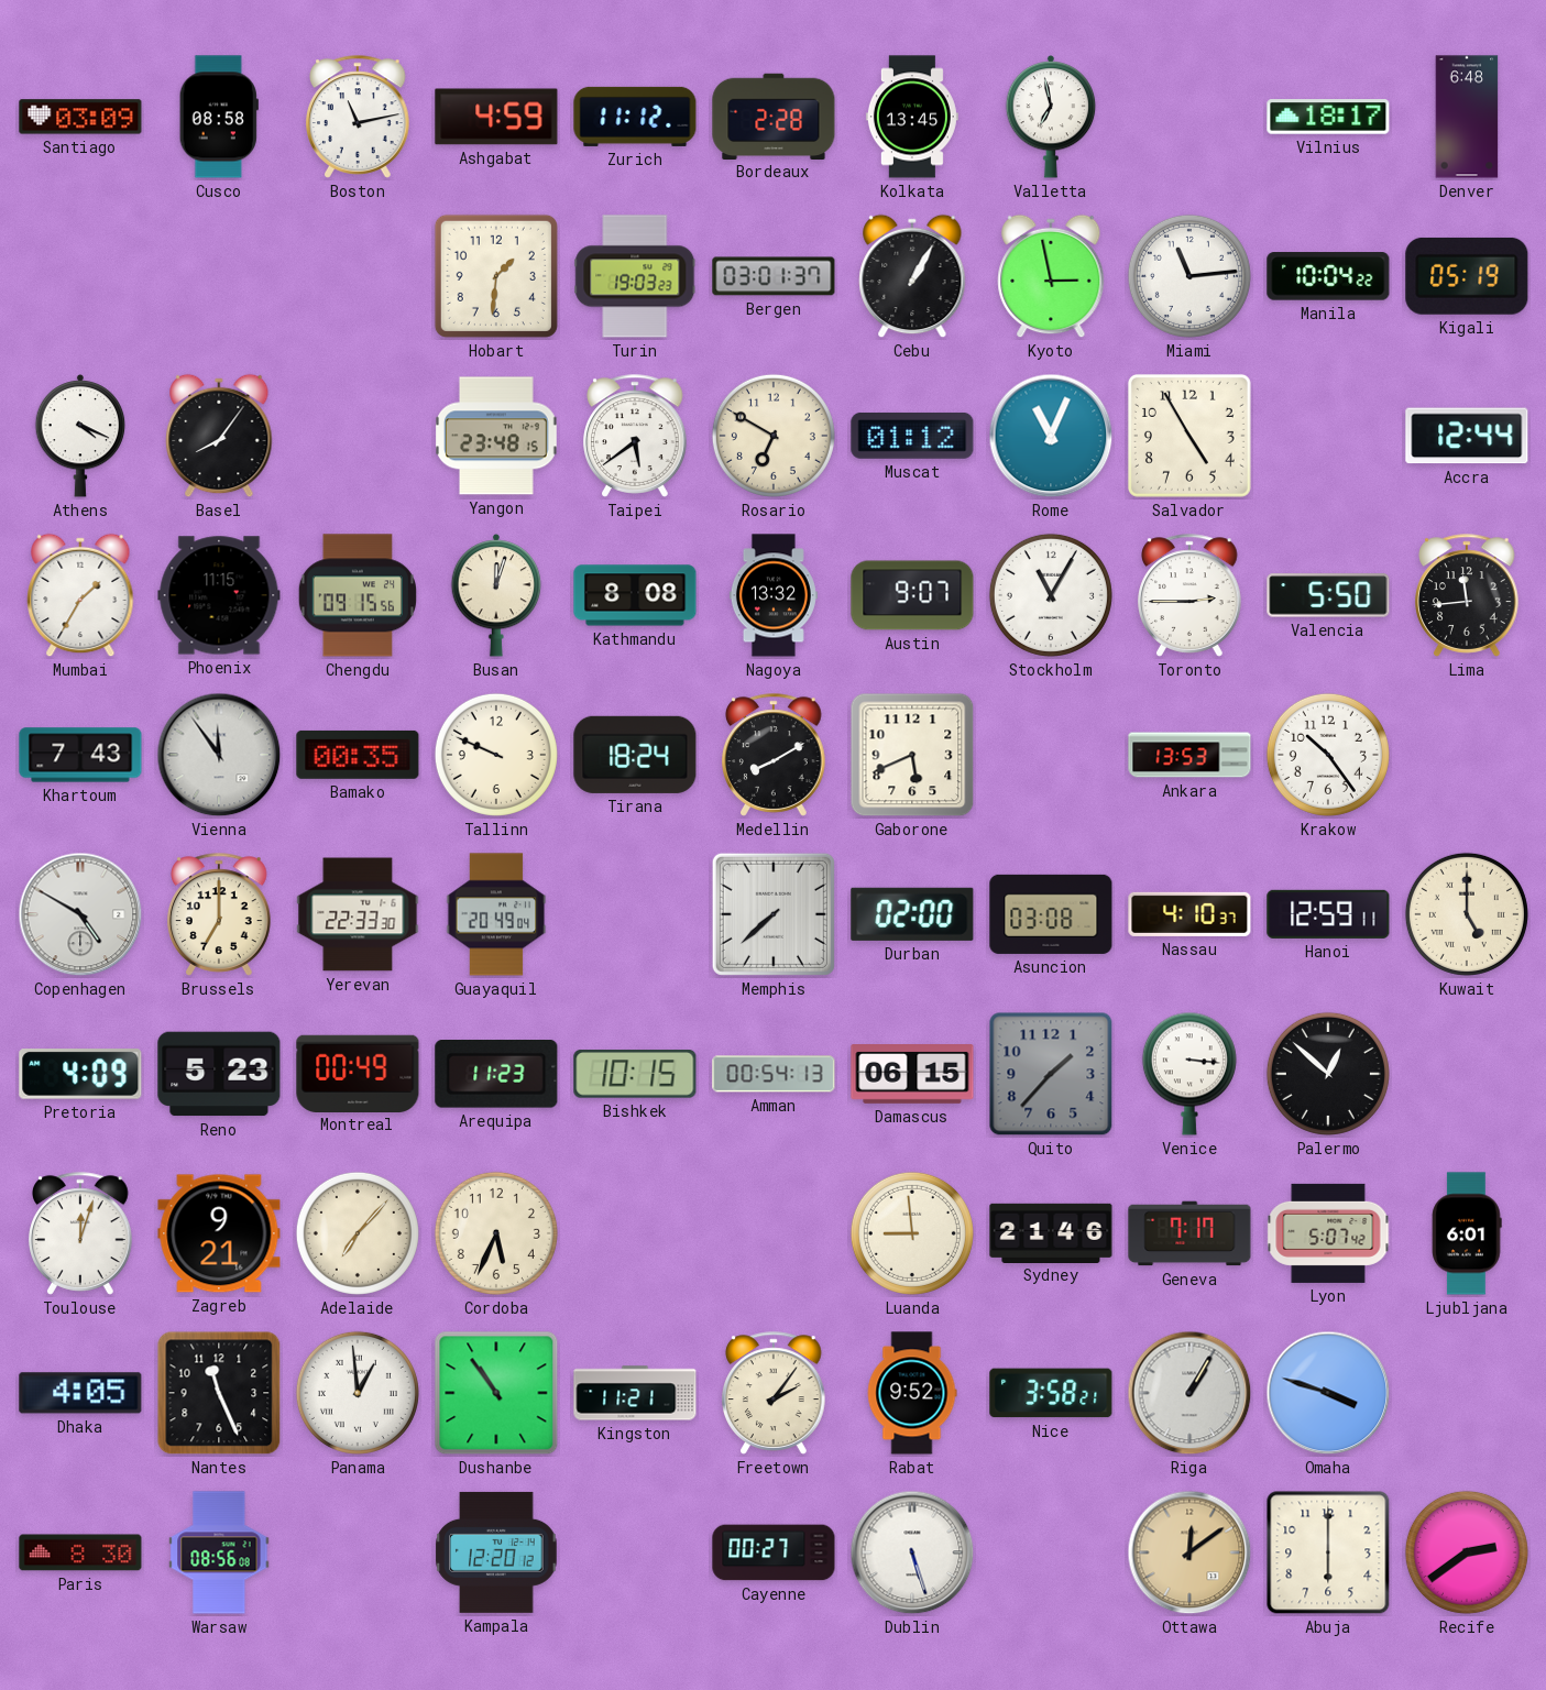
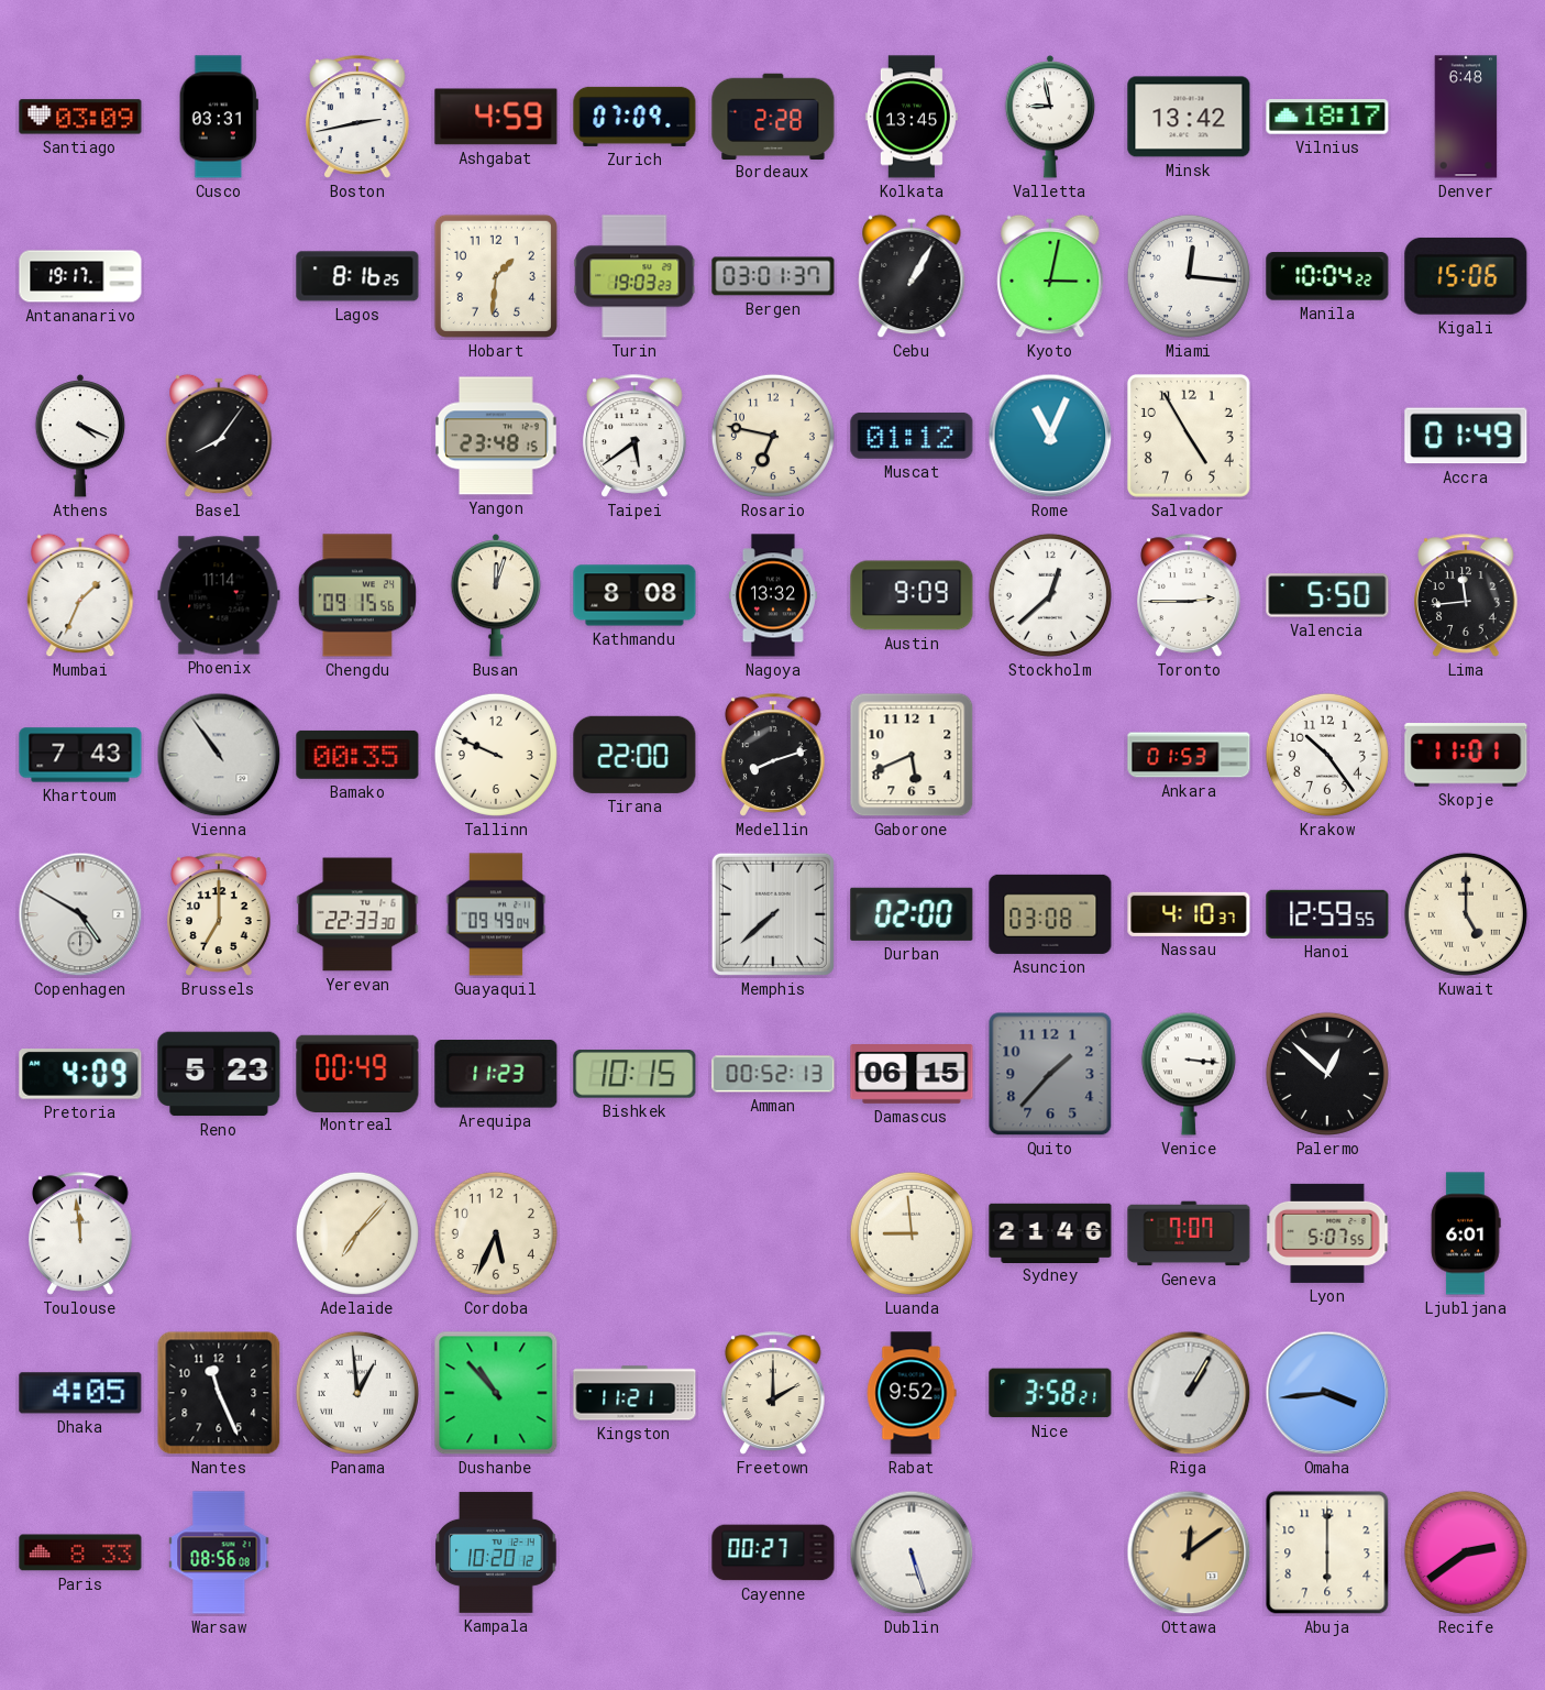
Cusco: 08:58 -> 03:31 (219, 117)
Boston: 11:13 -> 2:43 (357, 117)
Zurich: 11:12 -> 07:09 (634, 117)
Valletta: 6:58 -> 8:58 (1050, 117)
Minsk: none -> 13:42 (1189, 117)
Antananarivo: none -> 19:17 (80, 276)
Lagos: none -> 8:16 (357, 276)
Kyoto: 2:58 -> 3:02 (1050, 276)
Miami: 11:14 -> 12:16 (1189, 276)
Kigali: 05:19 -> 15:06 (1466, 276)
Rosario: 6:50 -> 6:47 (773, 436)
Accra: 12:44 -> 01:49 (1466, 436)
Mumbai: 1:35 -> 1:34 (80, 595)
Phoenix: 11:15 -> 11:14 (219, 595)
Austin: 9:07 -> 9:09 (912, 595)
Stockholm: 11:05 -> 12:38 (1050, 595)
Vienna: 11:54 -> 10:54 (219, 755)
Tirana: 18:24 -> 22:00 (634, 755)
Medellin: 8:10 -> 8:12 (773, 755)
Ankara: 13:53 -> 01:53 (1189, 755)
Skopje: none -> 11:01 (1466, 755)
Guayaquil: 20:49 -> 09:49 (496, 914)
Hanoi: 12:59:11 -> 12:59:55 (1327, 914)
Amman: 00:54 -> 00:52 (773, 1074)
Toulouse: 12:03 -> 11:59 (80, 1233)
Zagreb: 9:21 -> none (219, 1233)
Geneva: 7:17 -> 7:07 (1189, 1233)
Lyon: 5:07:42 -> 5:07:55 (1327, 1233)
Dushanbe: 10:54 -> 10:53 (496, 1393)
Freetown: 2:06 -> 2:00 (773, 1393)
Omaha: 3:48 -> 3:44 (1327, 1393)
Paris: 8:30 -> 8:33 (80, 1552)
Kampala: 12:20 -> 10:20 (496, 1552)
